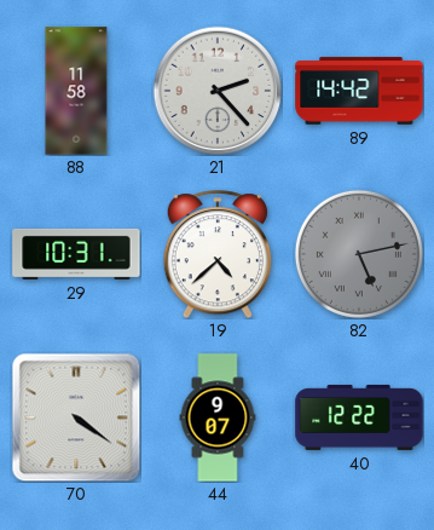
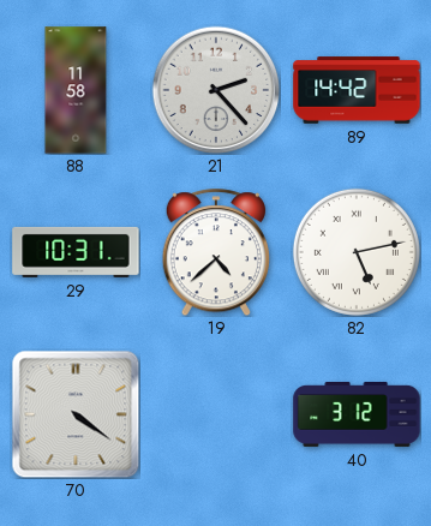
82 dial: grey -> white (357, 252)
44: 9:07 -> none (218, 417)
40: 12:22 -> 3:12 (357, 414)
